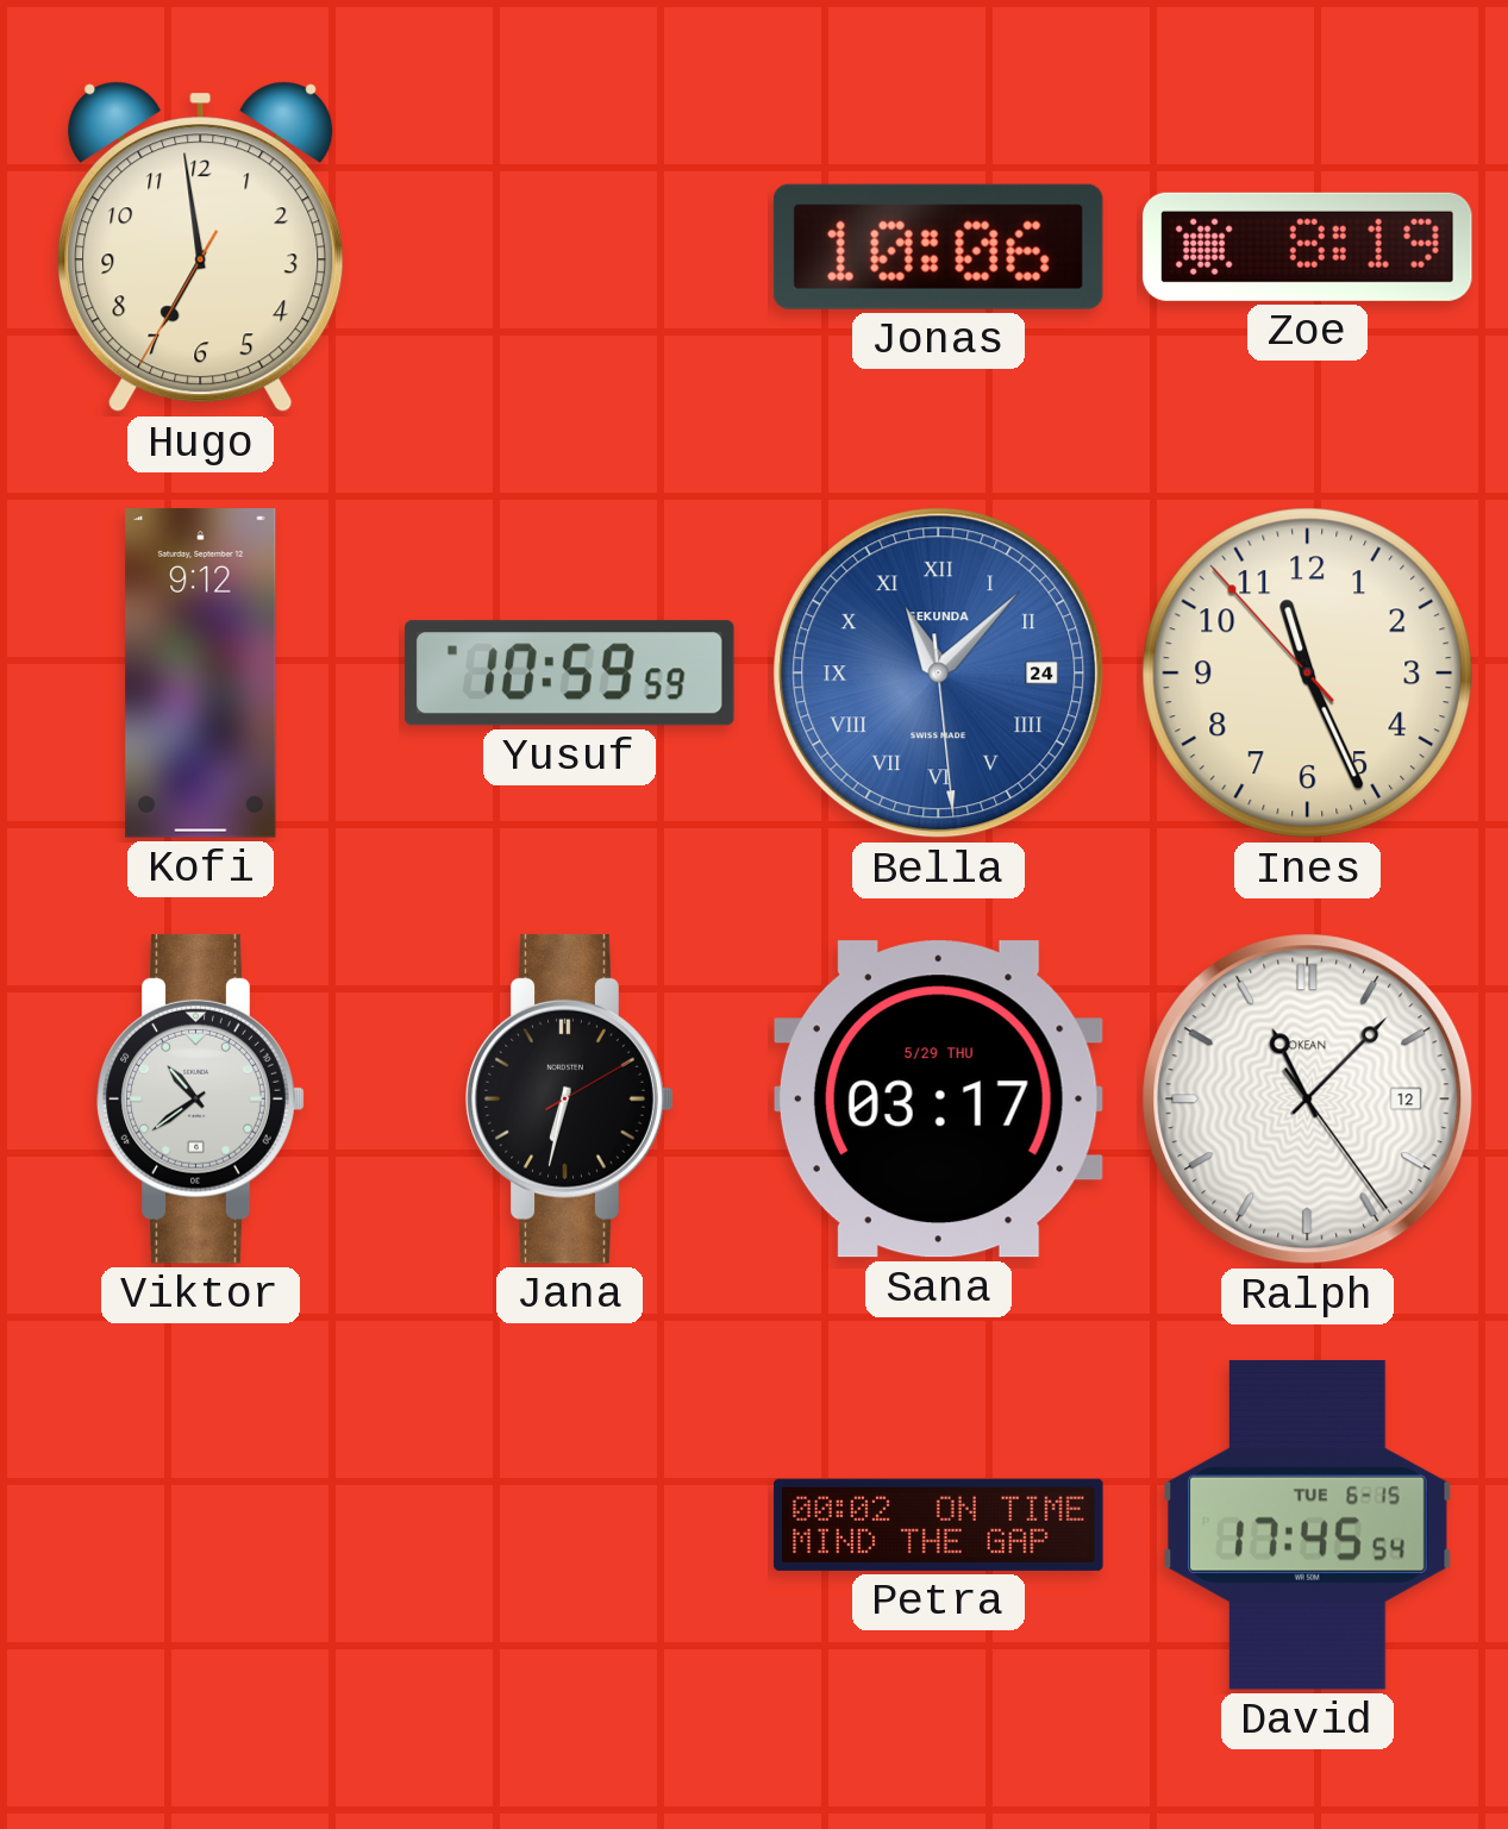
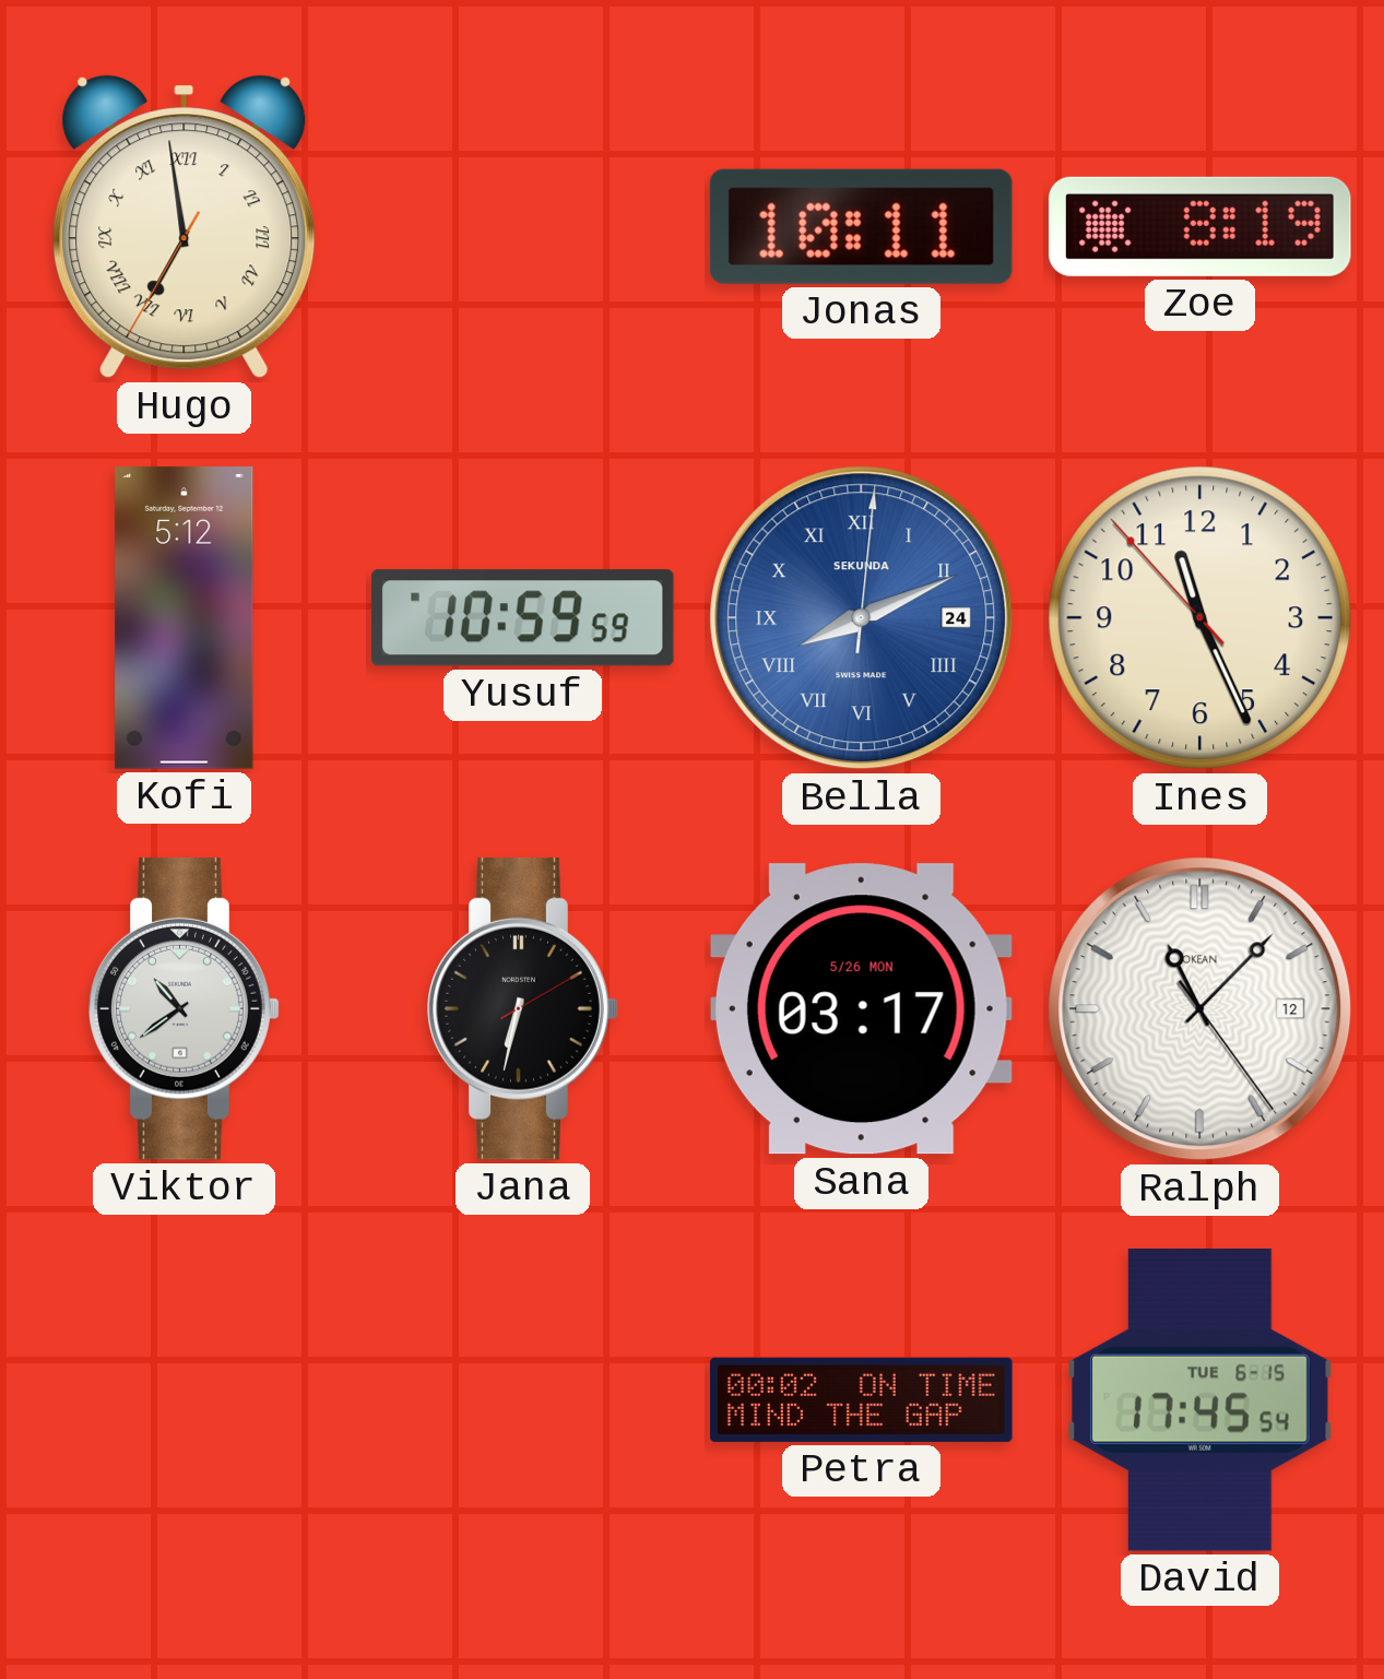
Hugo numerals: Arabic -> Roman (185, 227)
Jonas: 10:06 -> 10:11 (861, 226)
Kofi: 9:12 -> 5:12 (185, 618)
Bella: 11:07 -> 8:11 (862, 618)
Sana date: 5/29 THU -> 5/26 MON (861, 1009)
